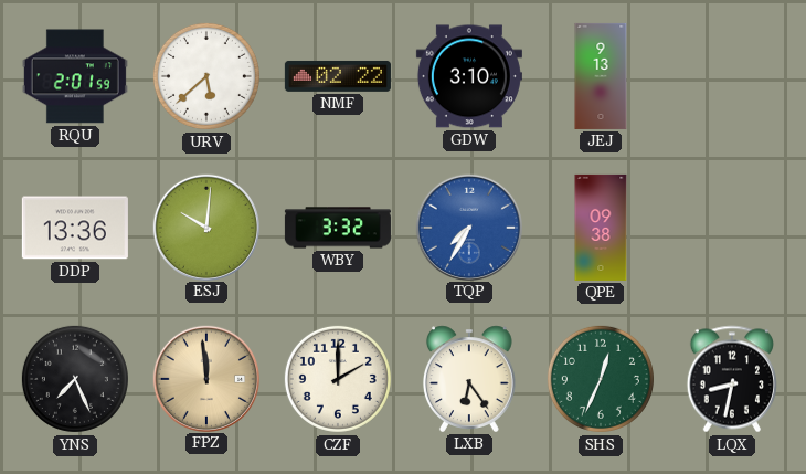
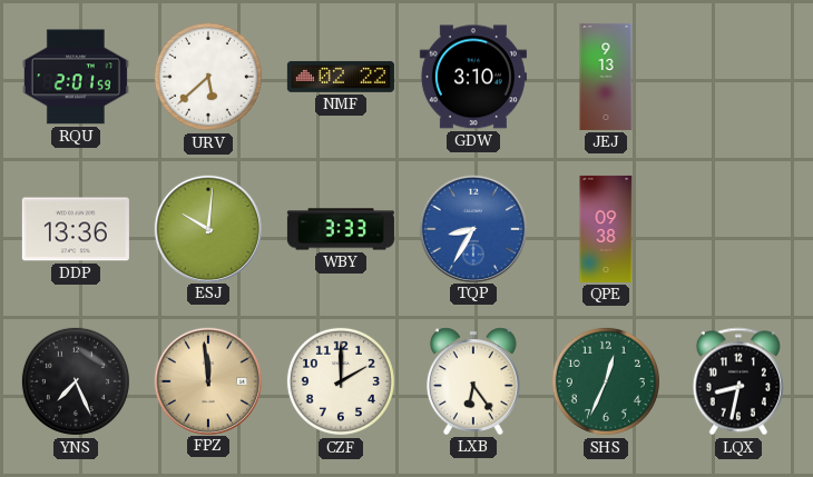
WBY: 3:32 -> 3:33 (341, 229)
TQP: 7:35 -> 8:35 (472, 228)
